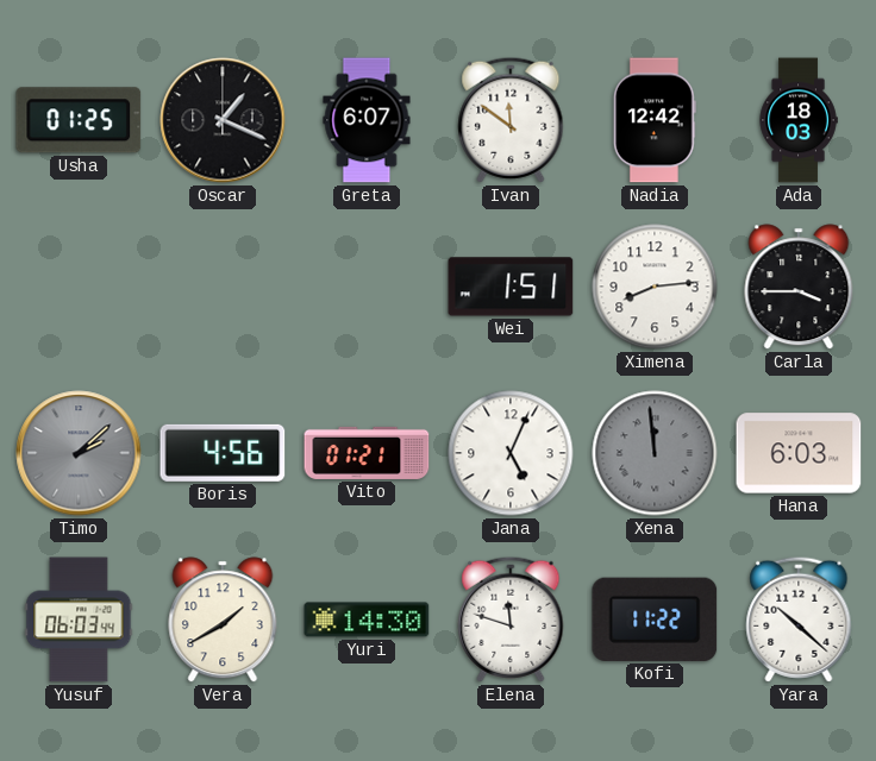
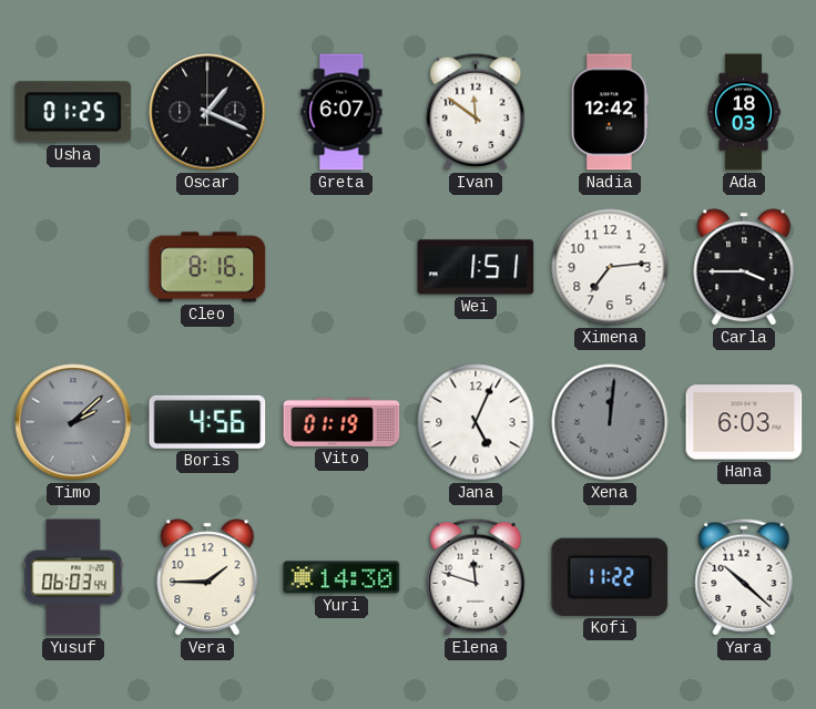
Cleo: none -> 8:16 (207, 267)
Ximena: 8:14 -> 7:14 (610, 267)
Vito: 01:21 -> 01:19 (341, 422)
Xena: 11:59 -> 12:01 (610, 422)
Vera: 1:40 -> 1:45 (207, 577)
